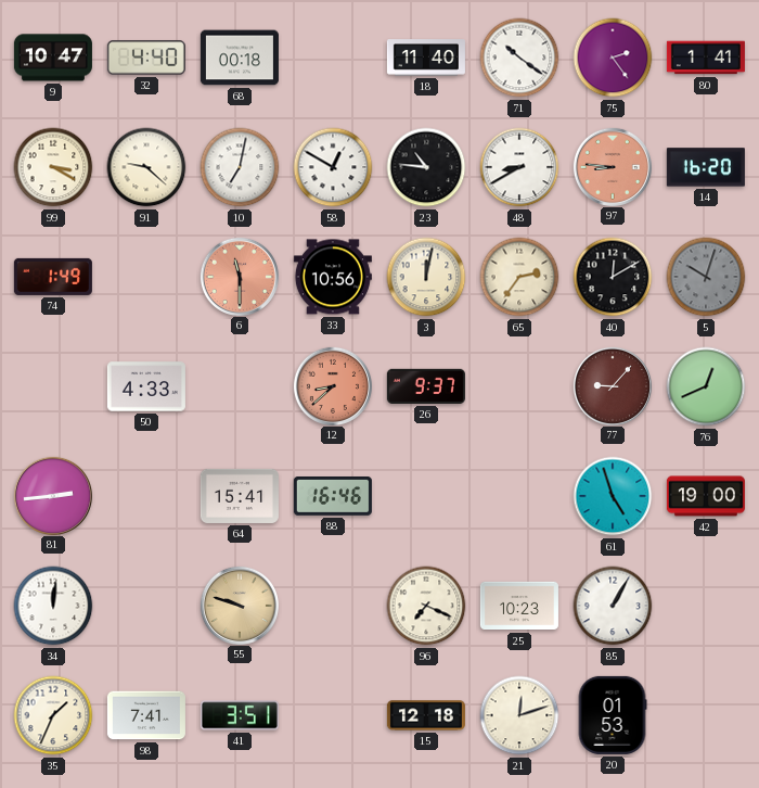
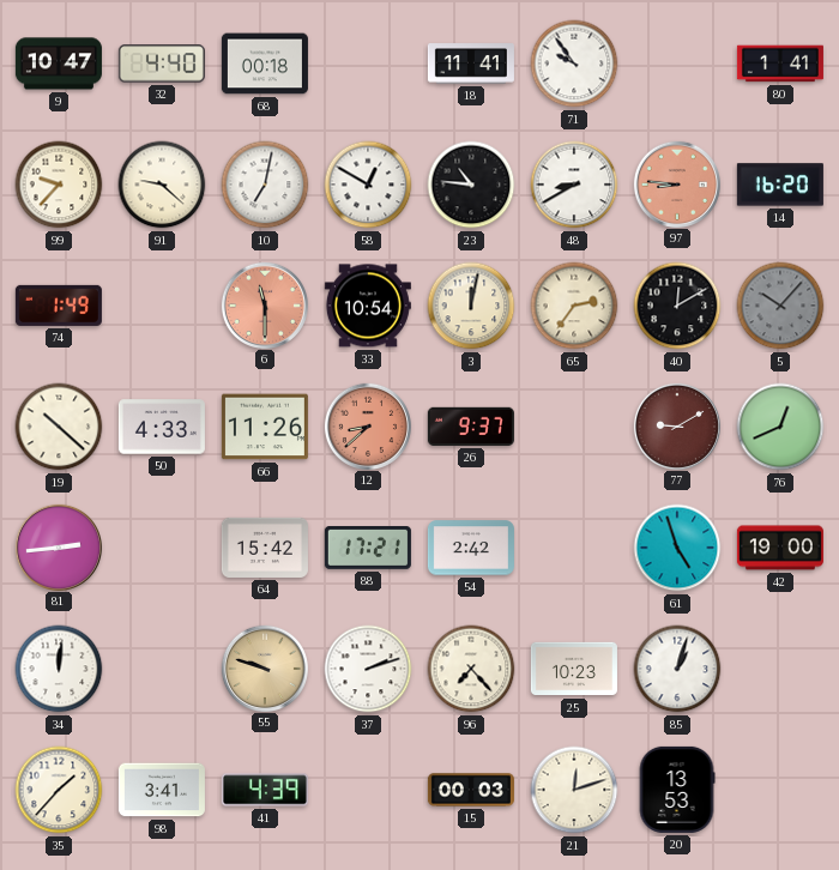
18: 11:40 -> 11:41 (471, 64)
71: 10:21 -> 9:54 (574, 64)
75: 2:24 -> none (613, 58)
99: 3:20 -> 9:37 (59, 185)
33: 10:56 -> 10:54 (368, 306)
5: 10:03 -> 10:07 (780, 306)
19: none -> 10:22 (59, 427)
66: none -> 11:26 (265, 427)
77: 9:07 -> 9:10 (676, 425)
64: 15:41 -> 15:42 (265, 548)
88: 16:46 -> 17:21 (368, 549)
54: none -> 2:42 (471, 548)
37: none -> 2:12 (368, 669)
96: 7:19 -> 7:23 (471, 669)
85: 1:05 -> 1:03 (677, 669)
35: 1:34 -> 1:37 (59, 790)
98: 7:41 -> 3:41 (162, 790)
41: 3:51 -> 4:39 (265, 790)
15: 12:18 -> 00:03 (471, 790)
20: 01:53 -> 13:53 (677, 790)
